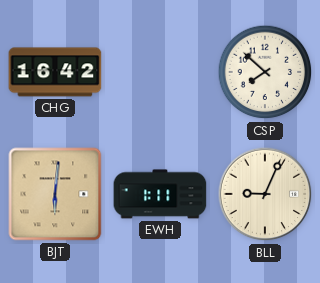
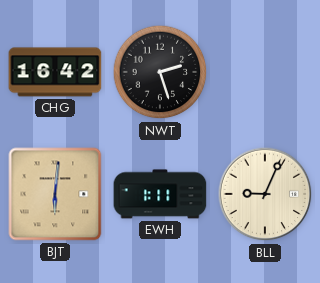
NWT: none -> 2:27 (160, 72)
CSP: 7:52 -> none (265, 72)
